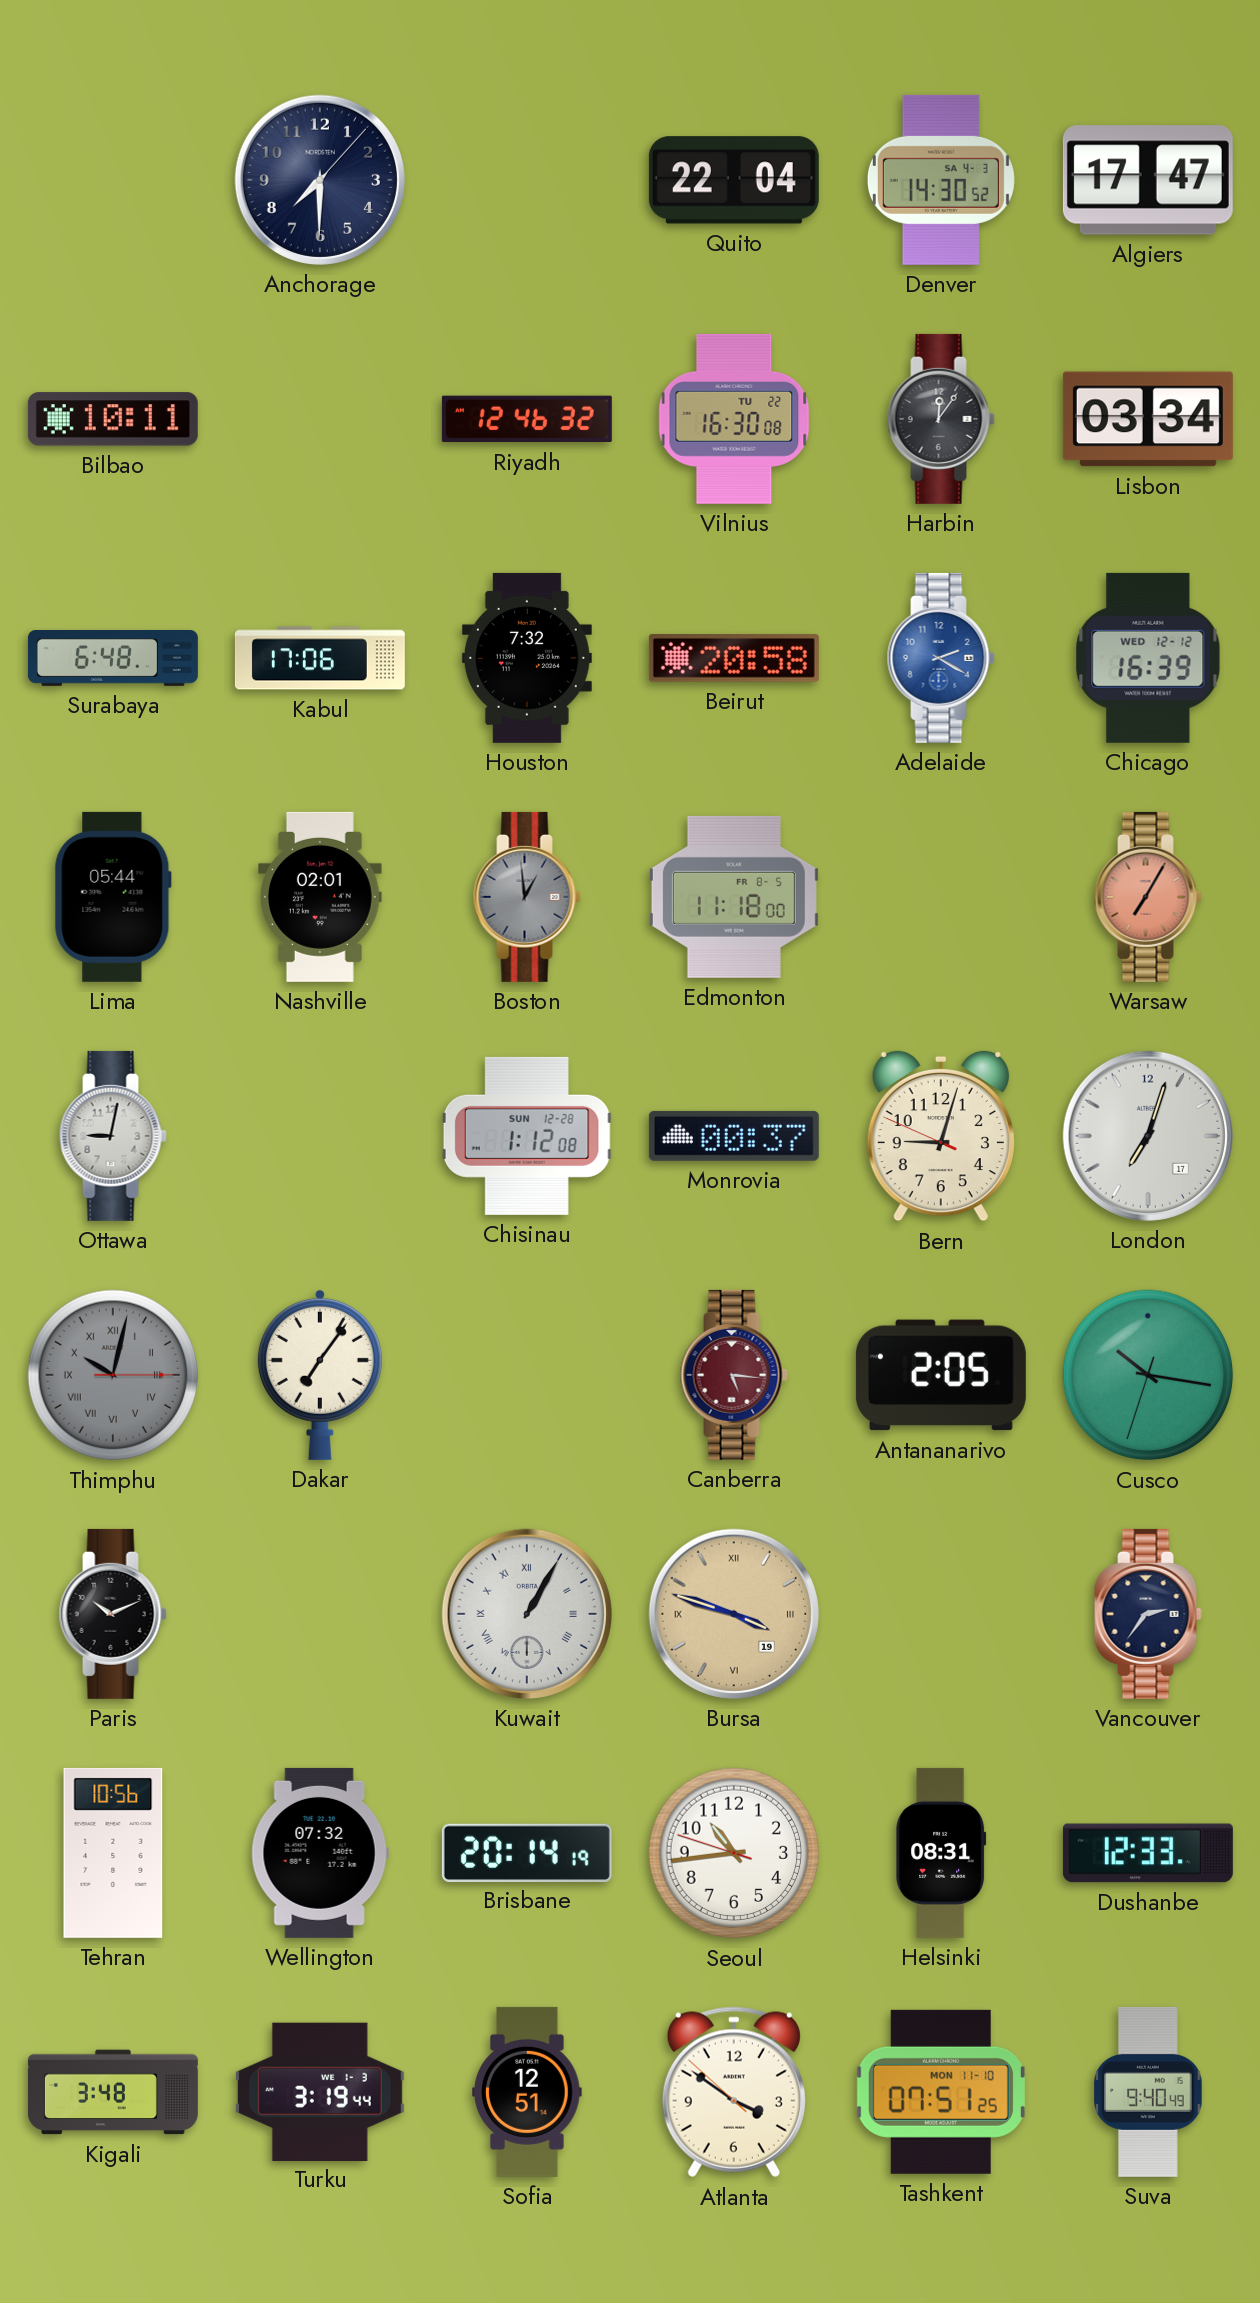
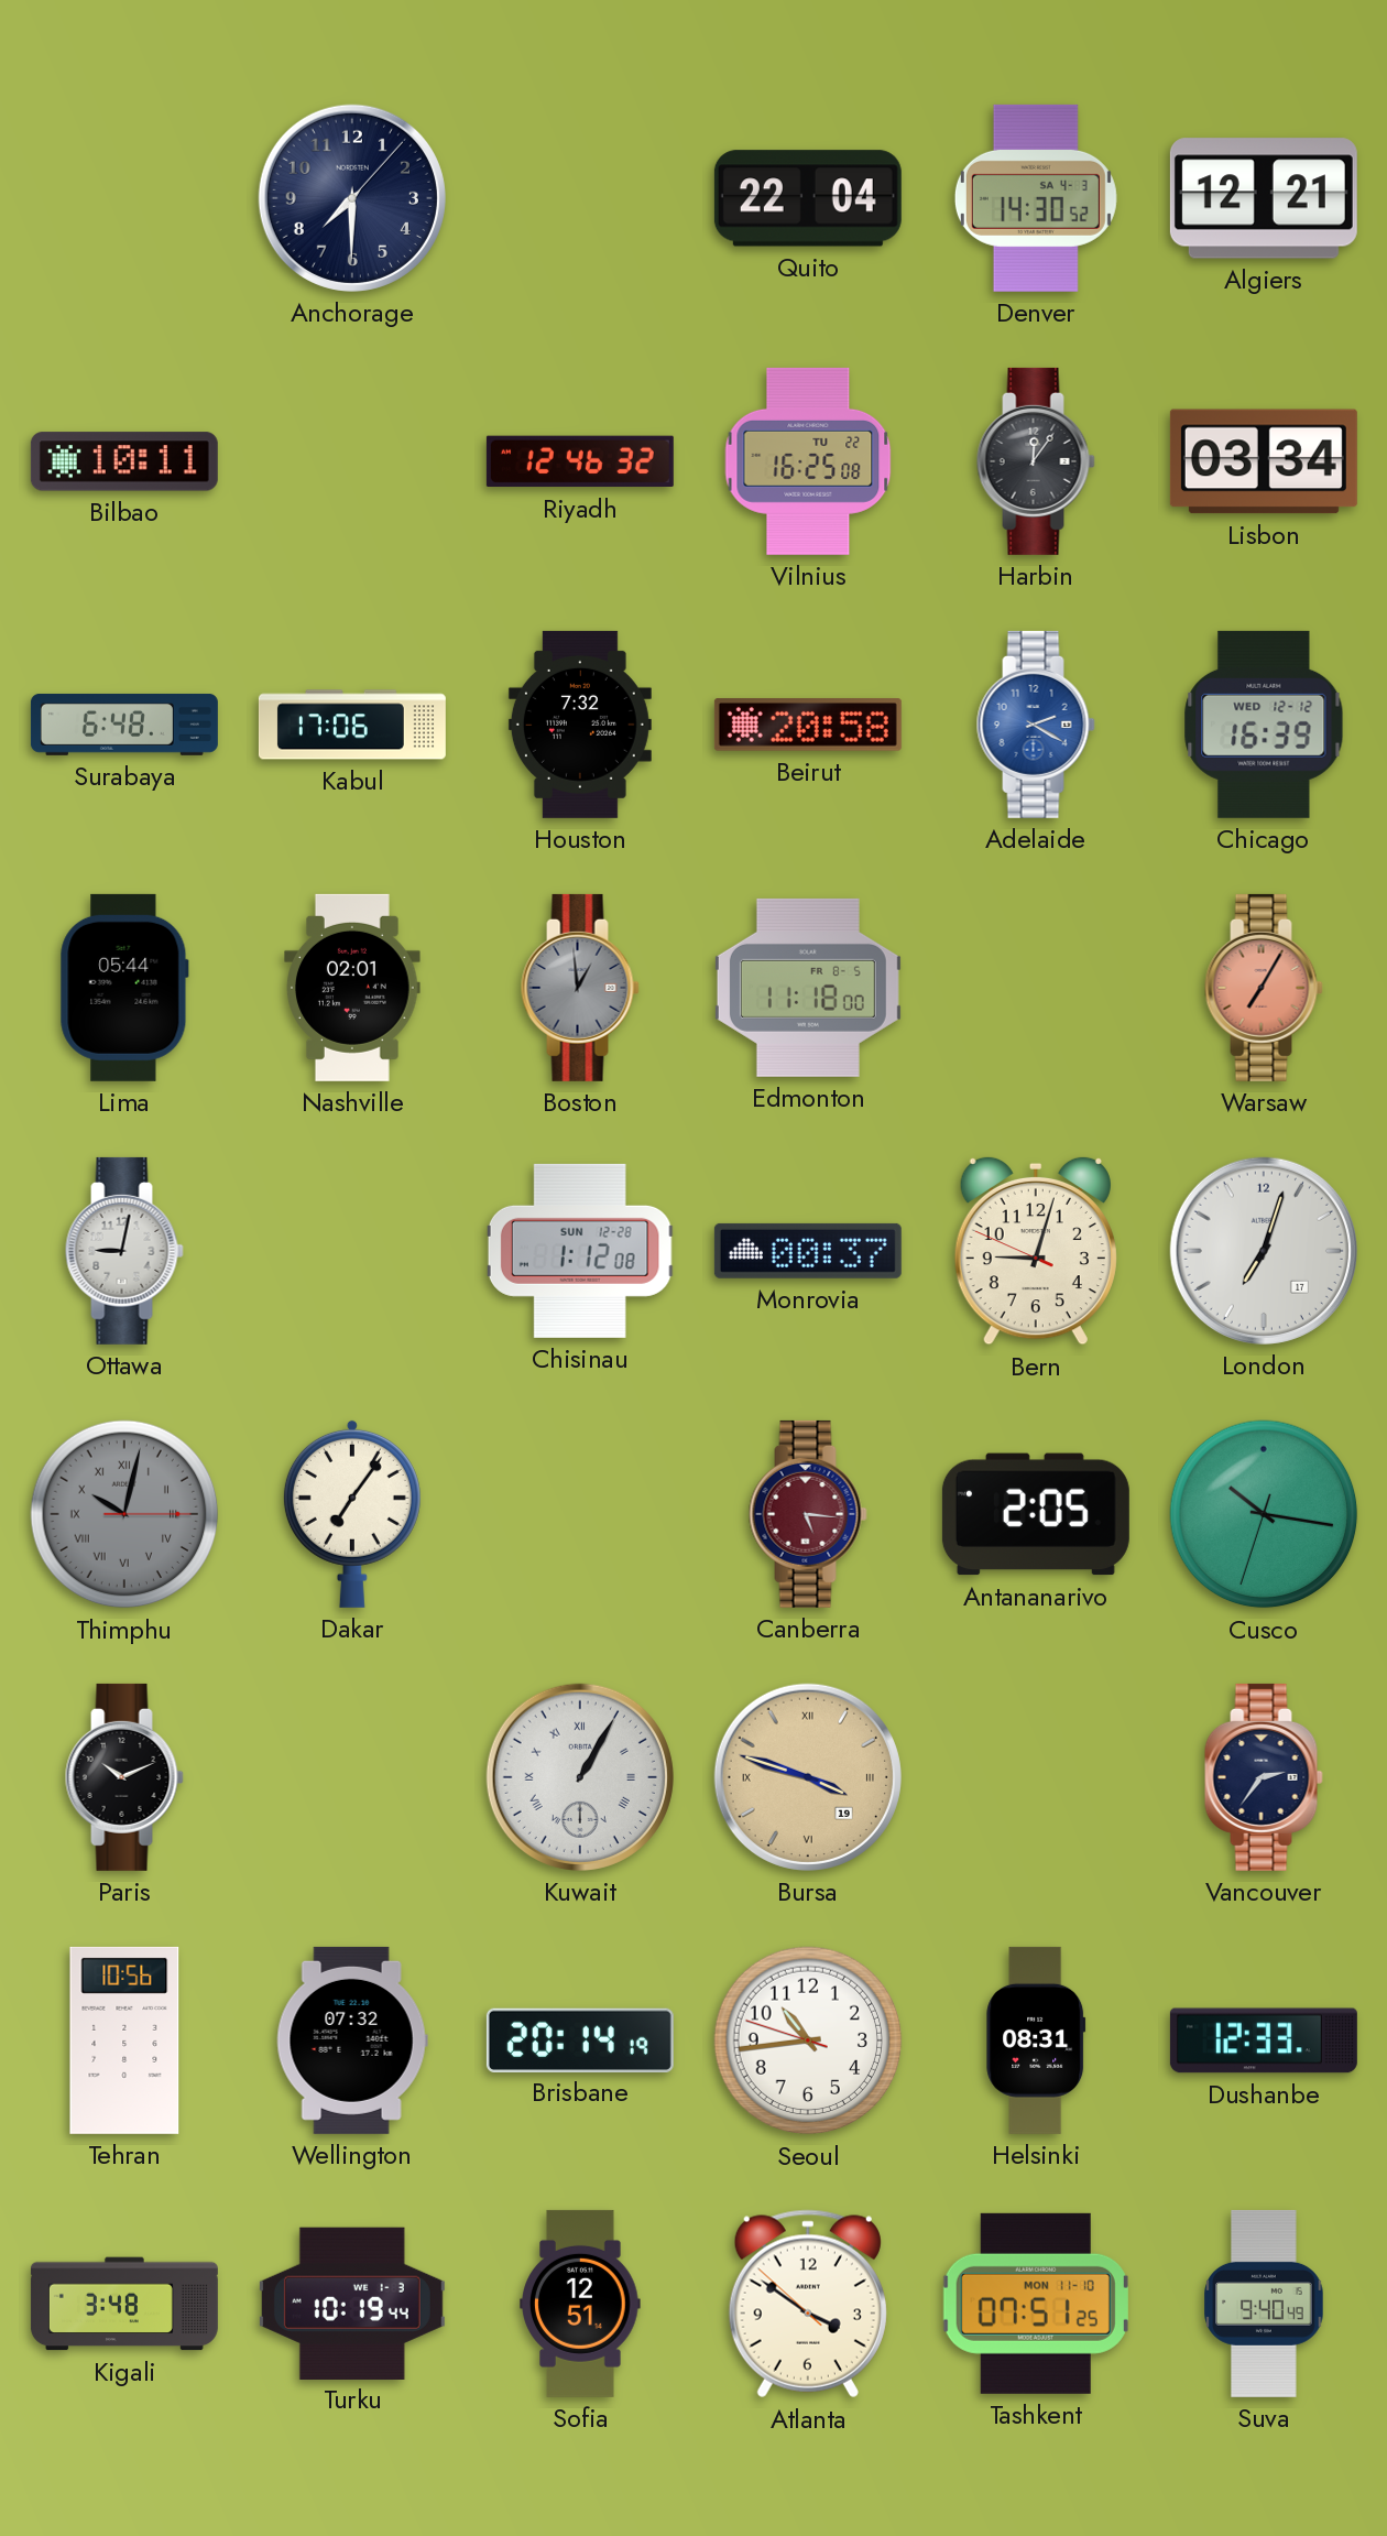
Algiers: 17:47 -> 12:21 (1264, 198)
Vilnius: 16:30 -> 16:25 (808, 461)
Turku: 3:19 -> 10:19 (352, 2303)
